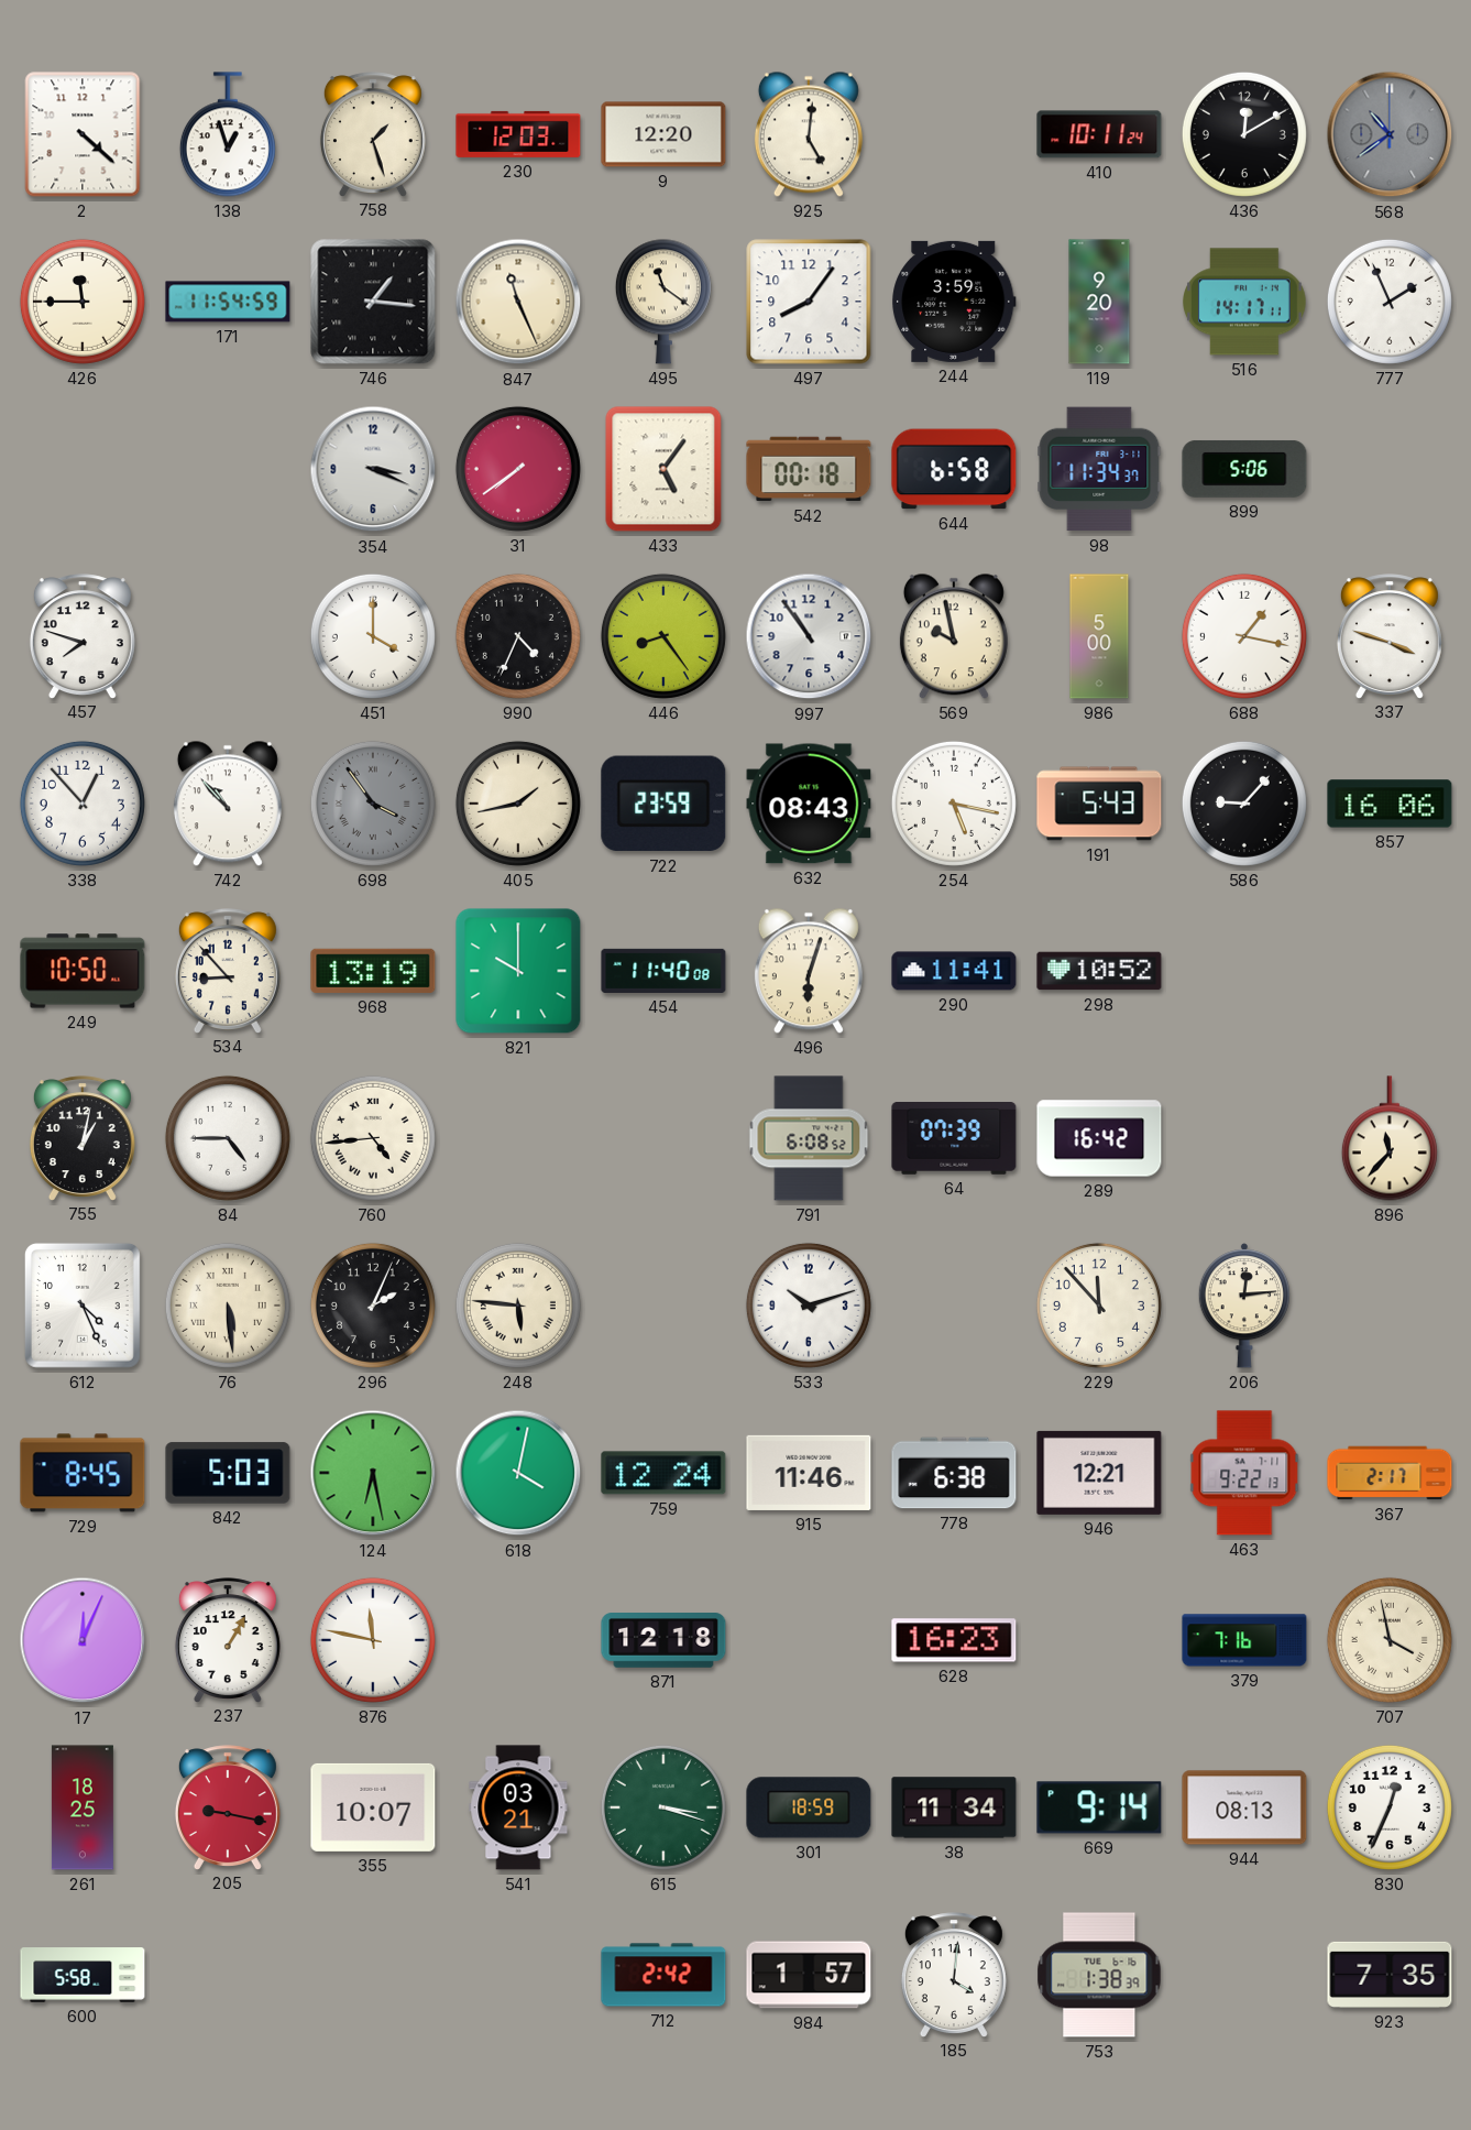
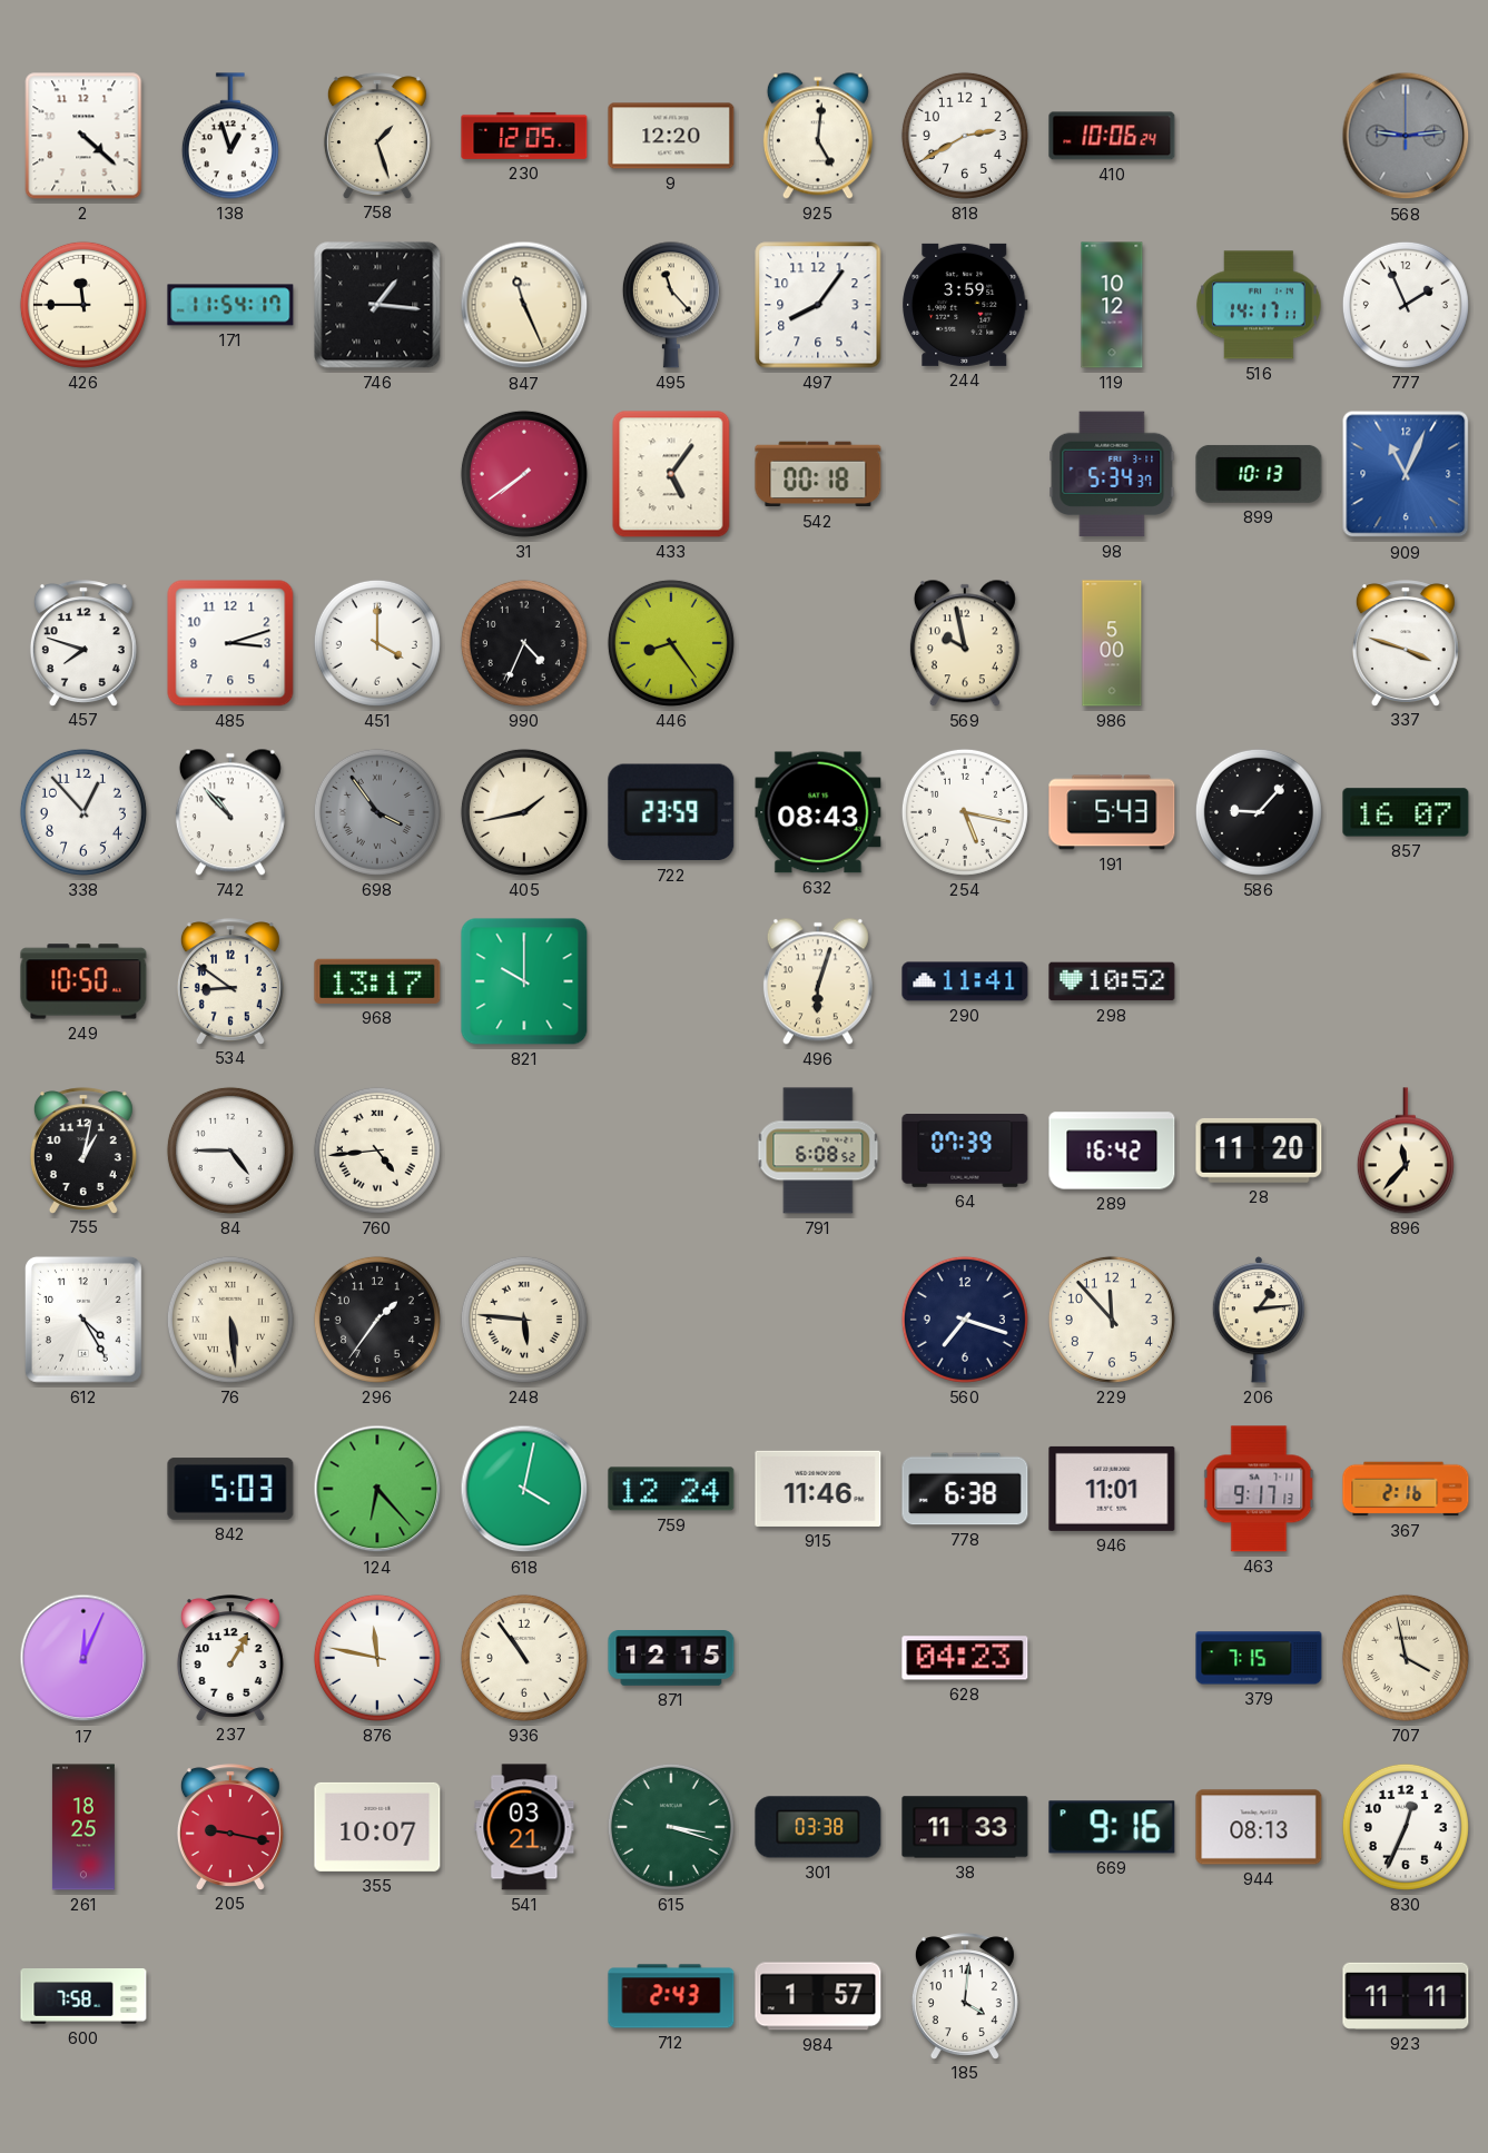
230: 12:03 -> 12:05 (524, 136)
818: none -> 2:40 (965, 136)
410: 10:11 -> 10:06 (1112, 136)
436: 12:10 -> none (1244, 134)
568: 10:39 -> 9:14 (1406, 136)
171: 11:54:59 -> 11:54:17 (230, 305)
495: 11:21 -> 11:23 (671, 305)
119: 9:20 -> 10:12 (1112, 305)
354: 3:19 -> none (373, 469)
644: 6:58 -> none (954, 469)
98: 11:34 -> 5:34 (1112, 474)
899: 5:06 -> 10:13 (1259, 474)
909: none -> 11:04 (1406, 474)
485: none -> 3:12 (230, 643)
997: 10:54 -> none (809, 636)
688: 1:17 -> none (1244, 636)
857: 16:06 -> 16:07 (1406, 812)
534: 8:53 -> 8:51 (230, 981)
968: 13:19 -> 13:17 (377, 981)
454: 11:40 -> none (663, 971)
28: none -> 11:20 (1259, 1150)
612: 4:26 -> 4:25 (83, 1320)
296: 2:04 -> 1:36 (377, 1320)
533: 10:12 -> none (809, 1306)
560: none -> 7:18 (965, 1320)
206: 12:14 -> 1:14 (1258, 1320)
729: 8:45 -> none (83, 1473)
124: 6:28 -> 6:23 (377, 1489)
946: 12:21 -> 11:01 (1112, 1489)
463: 9:22 -> 9:17 (1259, 1489)
367: 2:17 -> 2:16 (1406, 1489)
936: none -> 10:54 (524, 1658)
871: 12:18 -> 12:15 (671, 1659)
628: 16:23 -> 04:23 (965, 1658)
379: 7:16 -> 7:15 (1259, 1658)
301: 18:59 -> 03:38 (818, 1827)
38: 11:34 -> 11:33 (965, 1827)
669: 9:14 -> 9:16 (1112, 1827)
600: 5:58 -> 7:58 (83, 1996)
712: 2:42 -> 2:43 (671, 1996)
753: 1:38 -> none (1099, 1975)
923: 7:35 -> 11:11 (1406, 1996)
